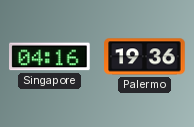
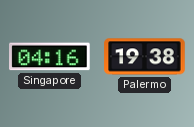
Palermo: 19:36 -> 19:38 (145, 57)
